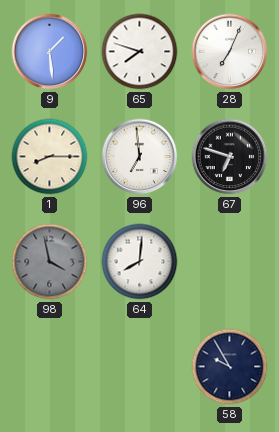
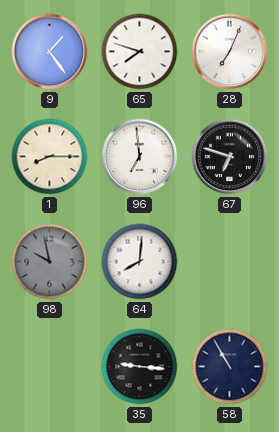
9: 1:29 -> 1:24 (50, 52)
98: 3:58 -> 9:58 (50, 262)
35: none -> 9:16 (140, 367)
58: 9:55 -> 10:55 (230, 367)
